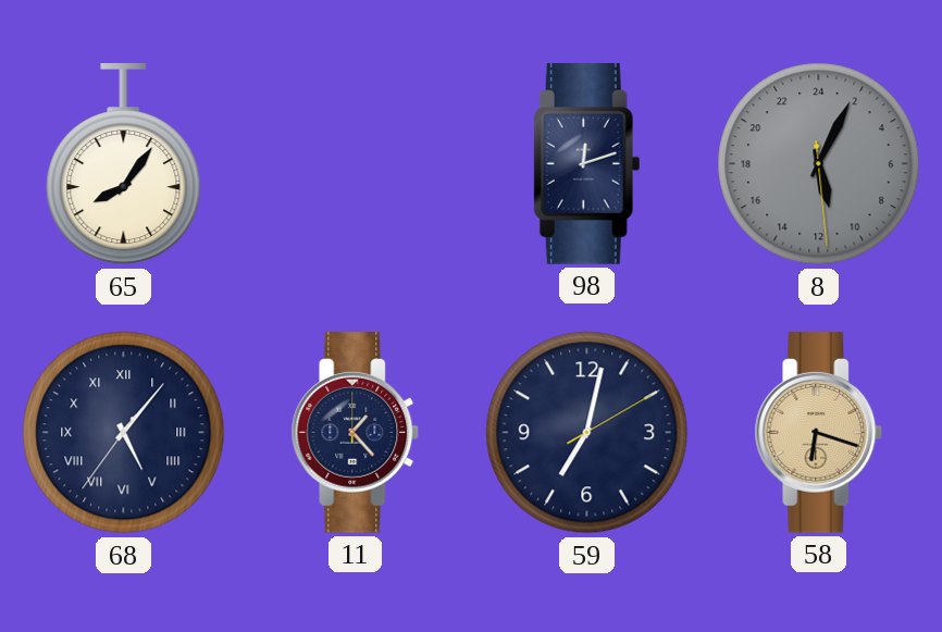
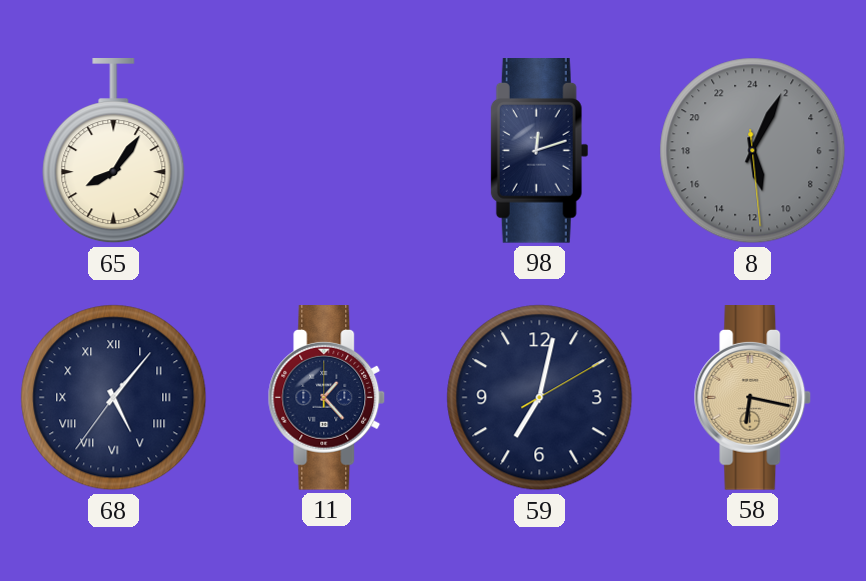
58: 6:18 -> 6:17 (753, 398)
